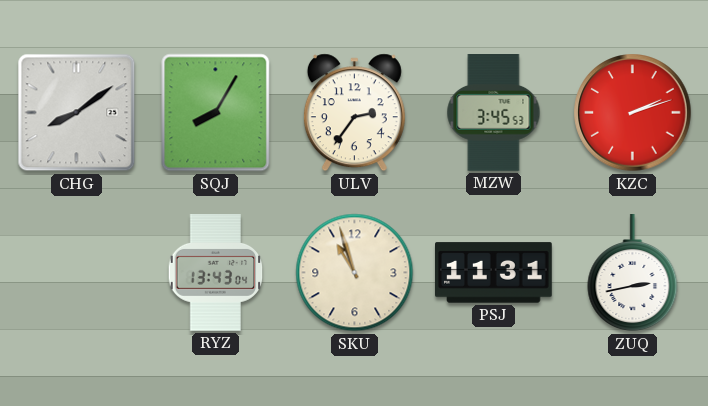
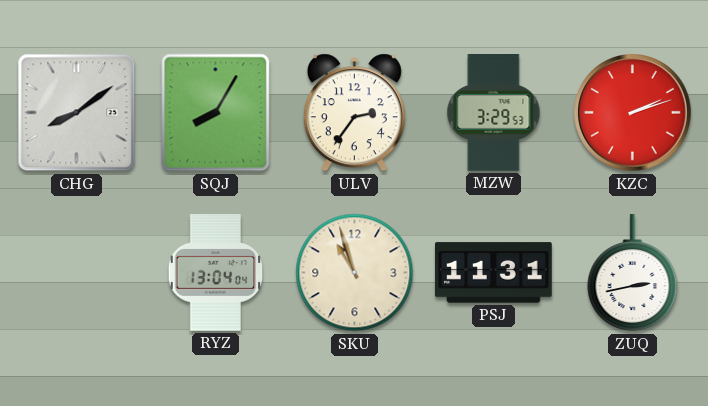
MZW: 3:45 -> 3:29 (494, 113)
RYZ: 13:43 -> 13:04 (216, 273)
